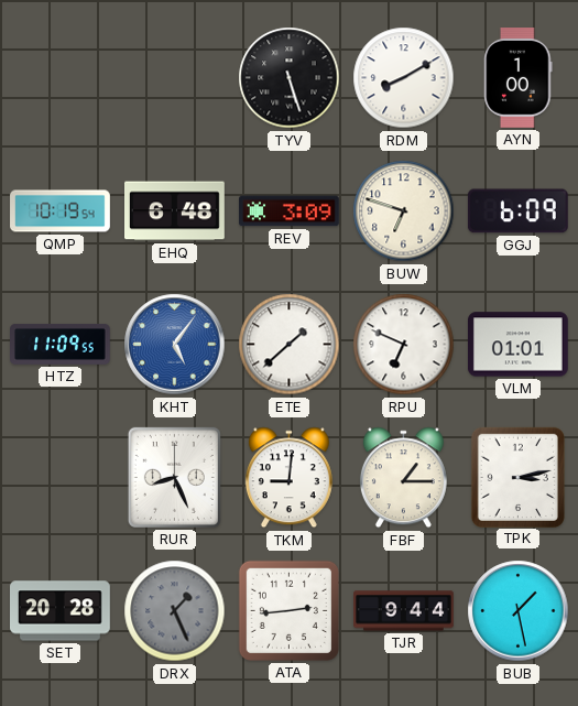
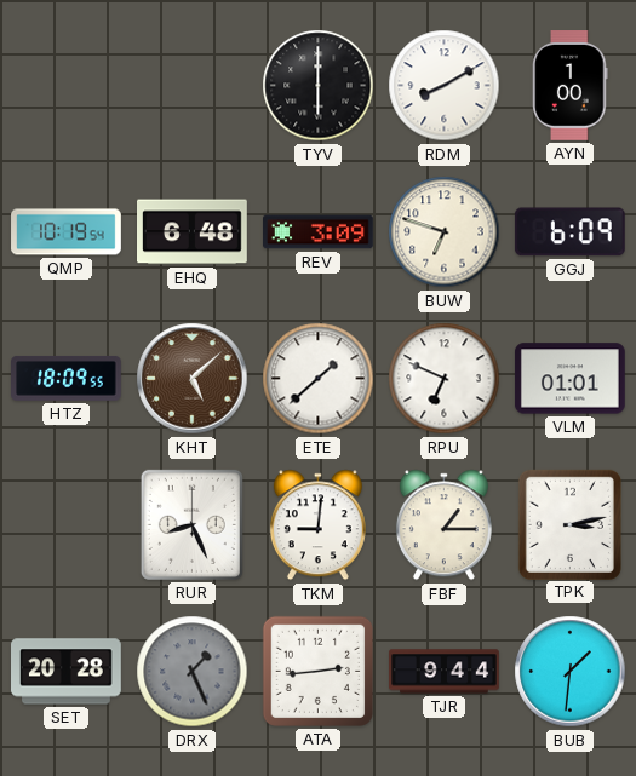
TYV: 5:27 -> 6:00 (319, 86)
HTZ: 11:09 -> 18:09 (67, 379)
KHT: 5:06 -> 5:08 (193, 379)
KHT dial: blue -> brown (193, 379)
BUB: 1:28 -> 1:31 (571, 672)
